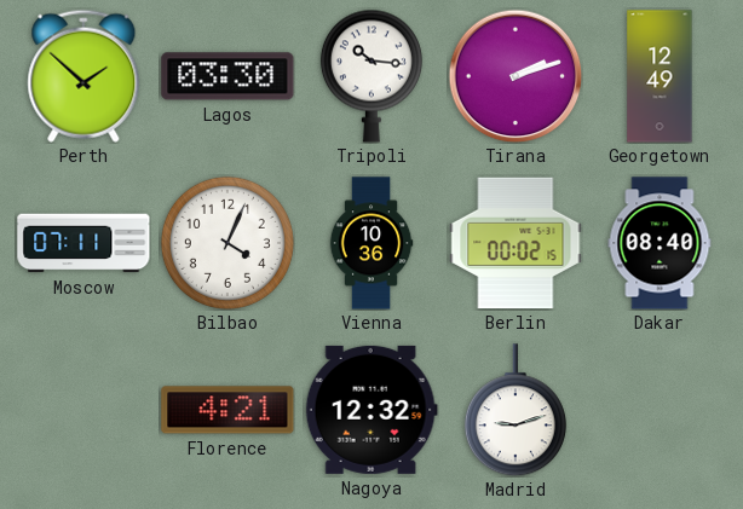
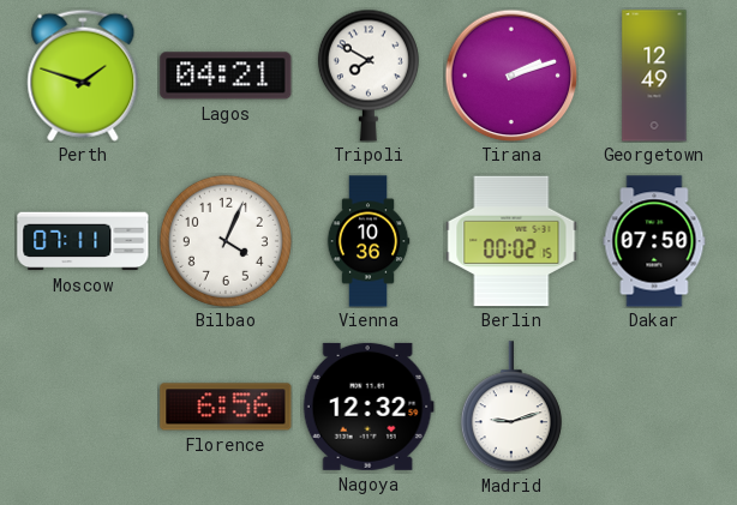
Perth: 1:52 -> 1:48 (83, 76)
Lagos: 03:30 -> 04:21 (226, 76)
Tripoli: 10:16 -> 7:50 (368, 76)
Dakar: 08:40 -> 07:50 (654, 241)
Florence: 4:21 -> 6:56 (226, 407)
